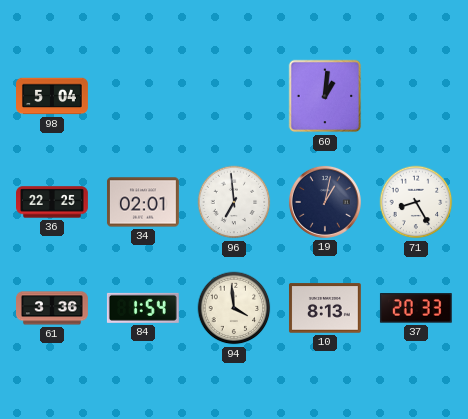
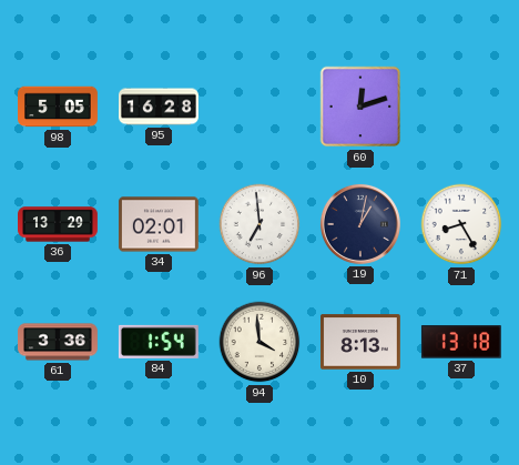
98: 5:04 -> 5:05 (59, 107)
95: none -> 16:28 (160, 107)
60: 1:01 -> 12:12 (360, 107)
36: 22:25 -> 13:29 (59, 224)
37: 20:33 -> 13:18 (461, 342)
